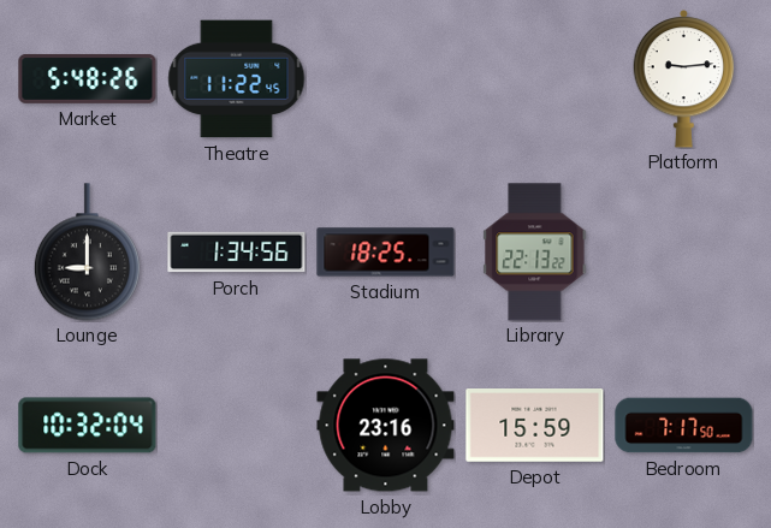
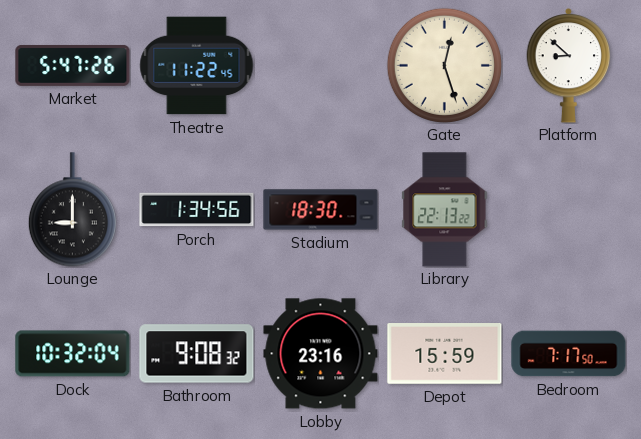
Market: 5:48 -> 5:47 (73, 65)
Gate: none -> 12:27 (444, 65)
Platform: 9:14 -> 8:52 (569, 65)
Stadium: 18:25 -> 18:30 (321, 210)
Bathroom: none -> 9:08 (197, 354)
